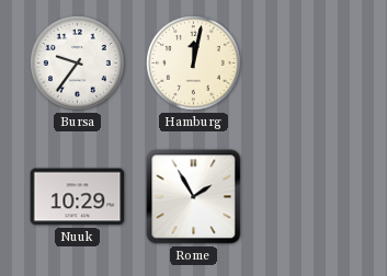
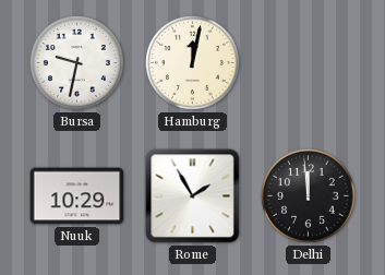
Bursa: 9:36 -> 9:32 (77, 63)
Delhi: none -> 11:59 (309, 196)
